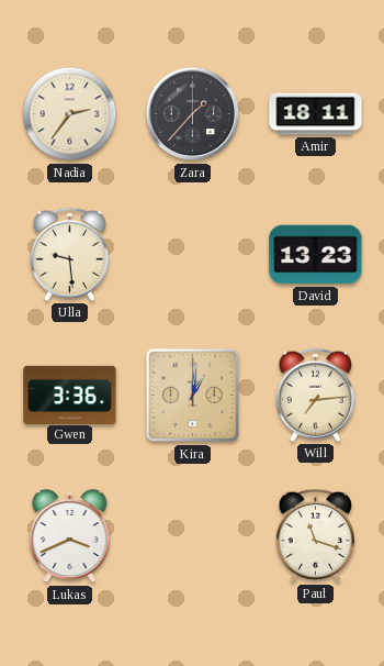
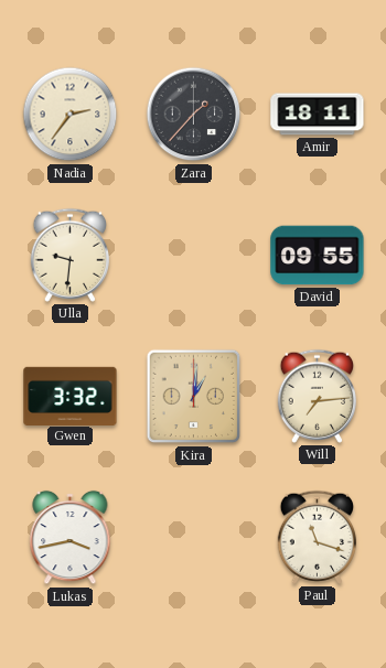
Ulla: 9:29 -> 9:31 (71, 255)
David: 13:23 -> 09:55 (318, 256)
Gwen: 3:36 -> 3:32 (71, 396)
Lukas: 3:41 -> 3:43 (71, 538)
